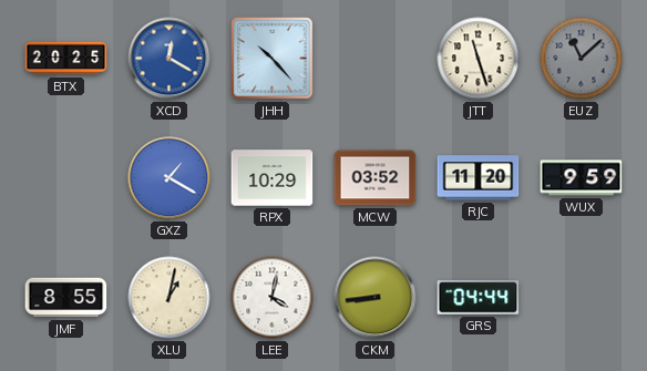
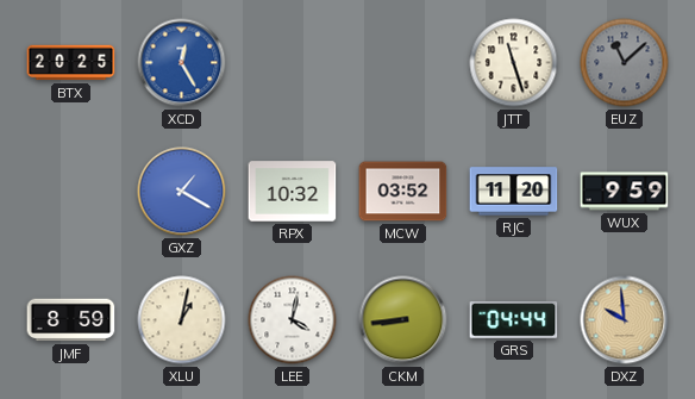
XCD: 12:20 -> 12:25 (182, 63)
JHH: 10:23 -> none (273, 59)
RPX: 10:29 -> 10:32 (293, 192)
JMF: 8:55 -> 8:59 (71, 320)
DXZ: none -> 9:59 (625, 320)
